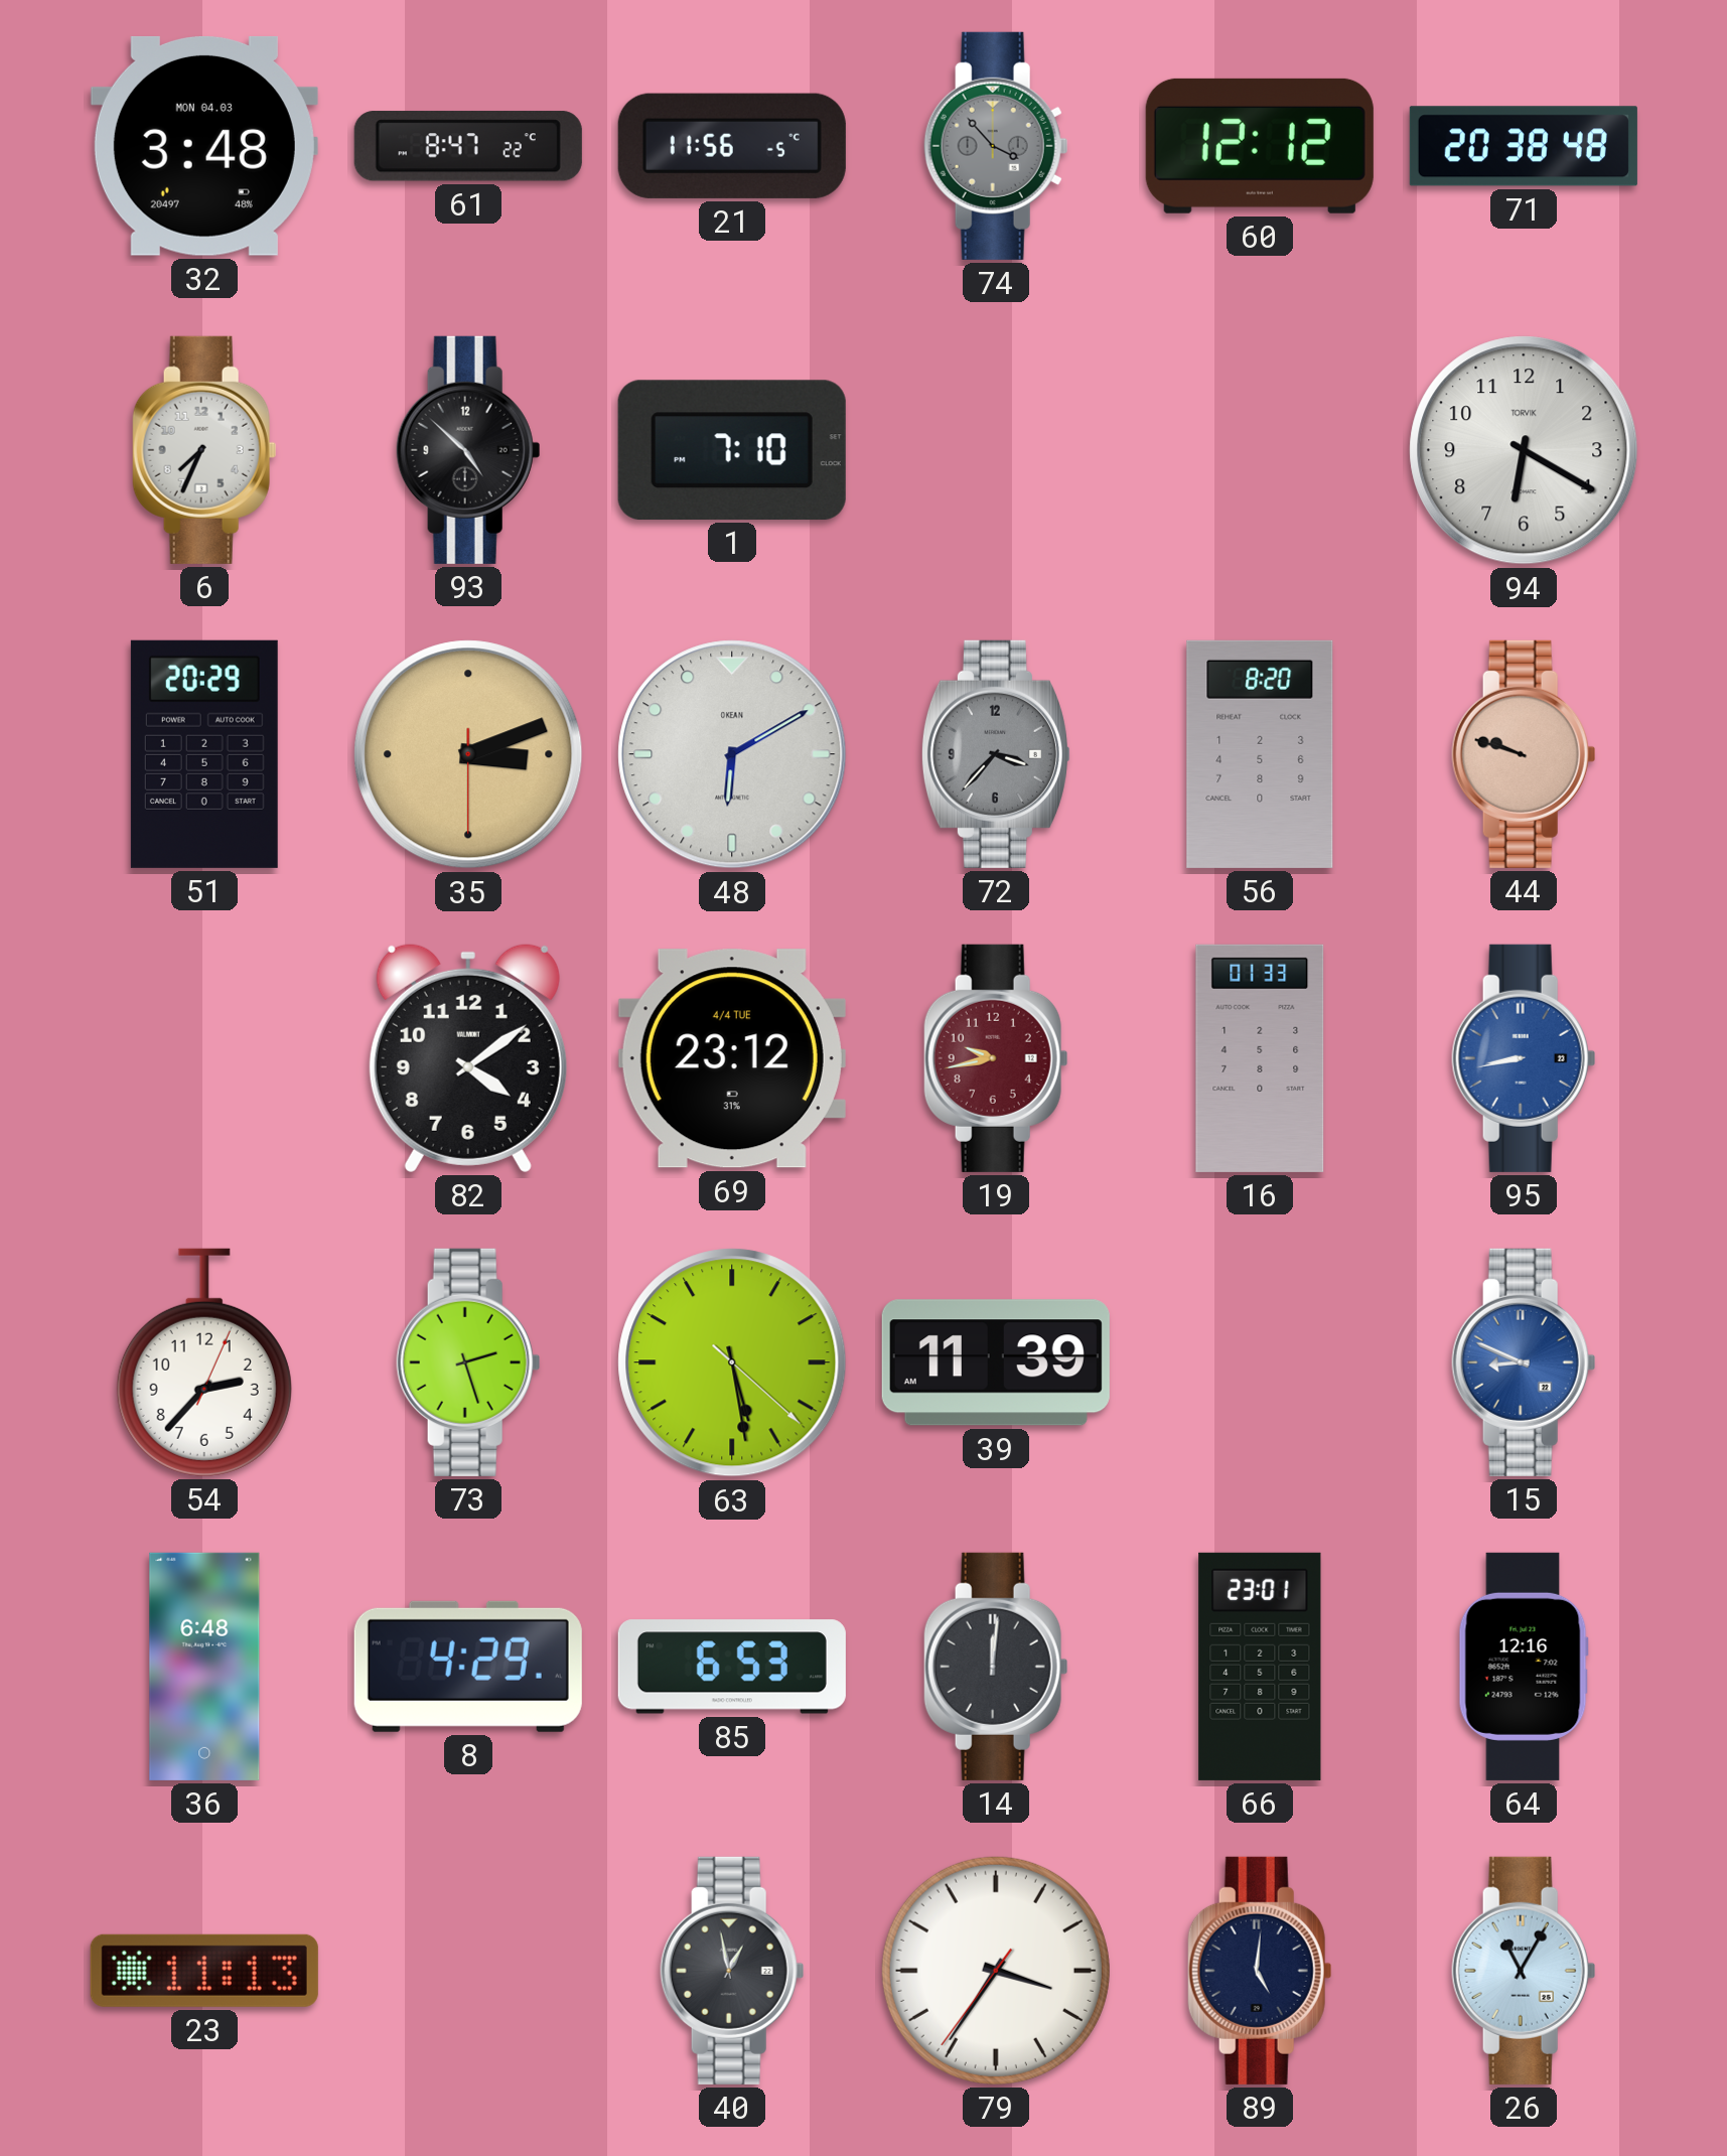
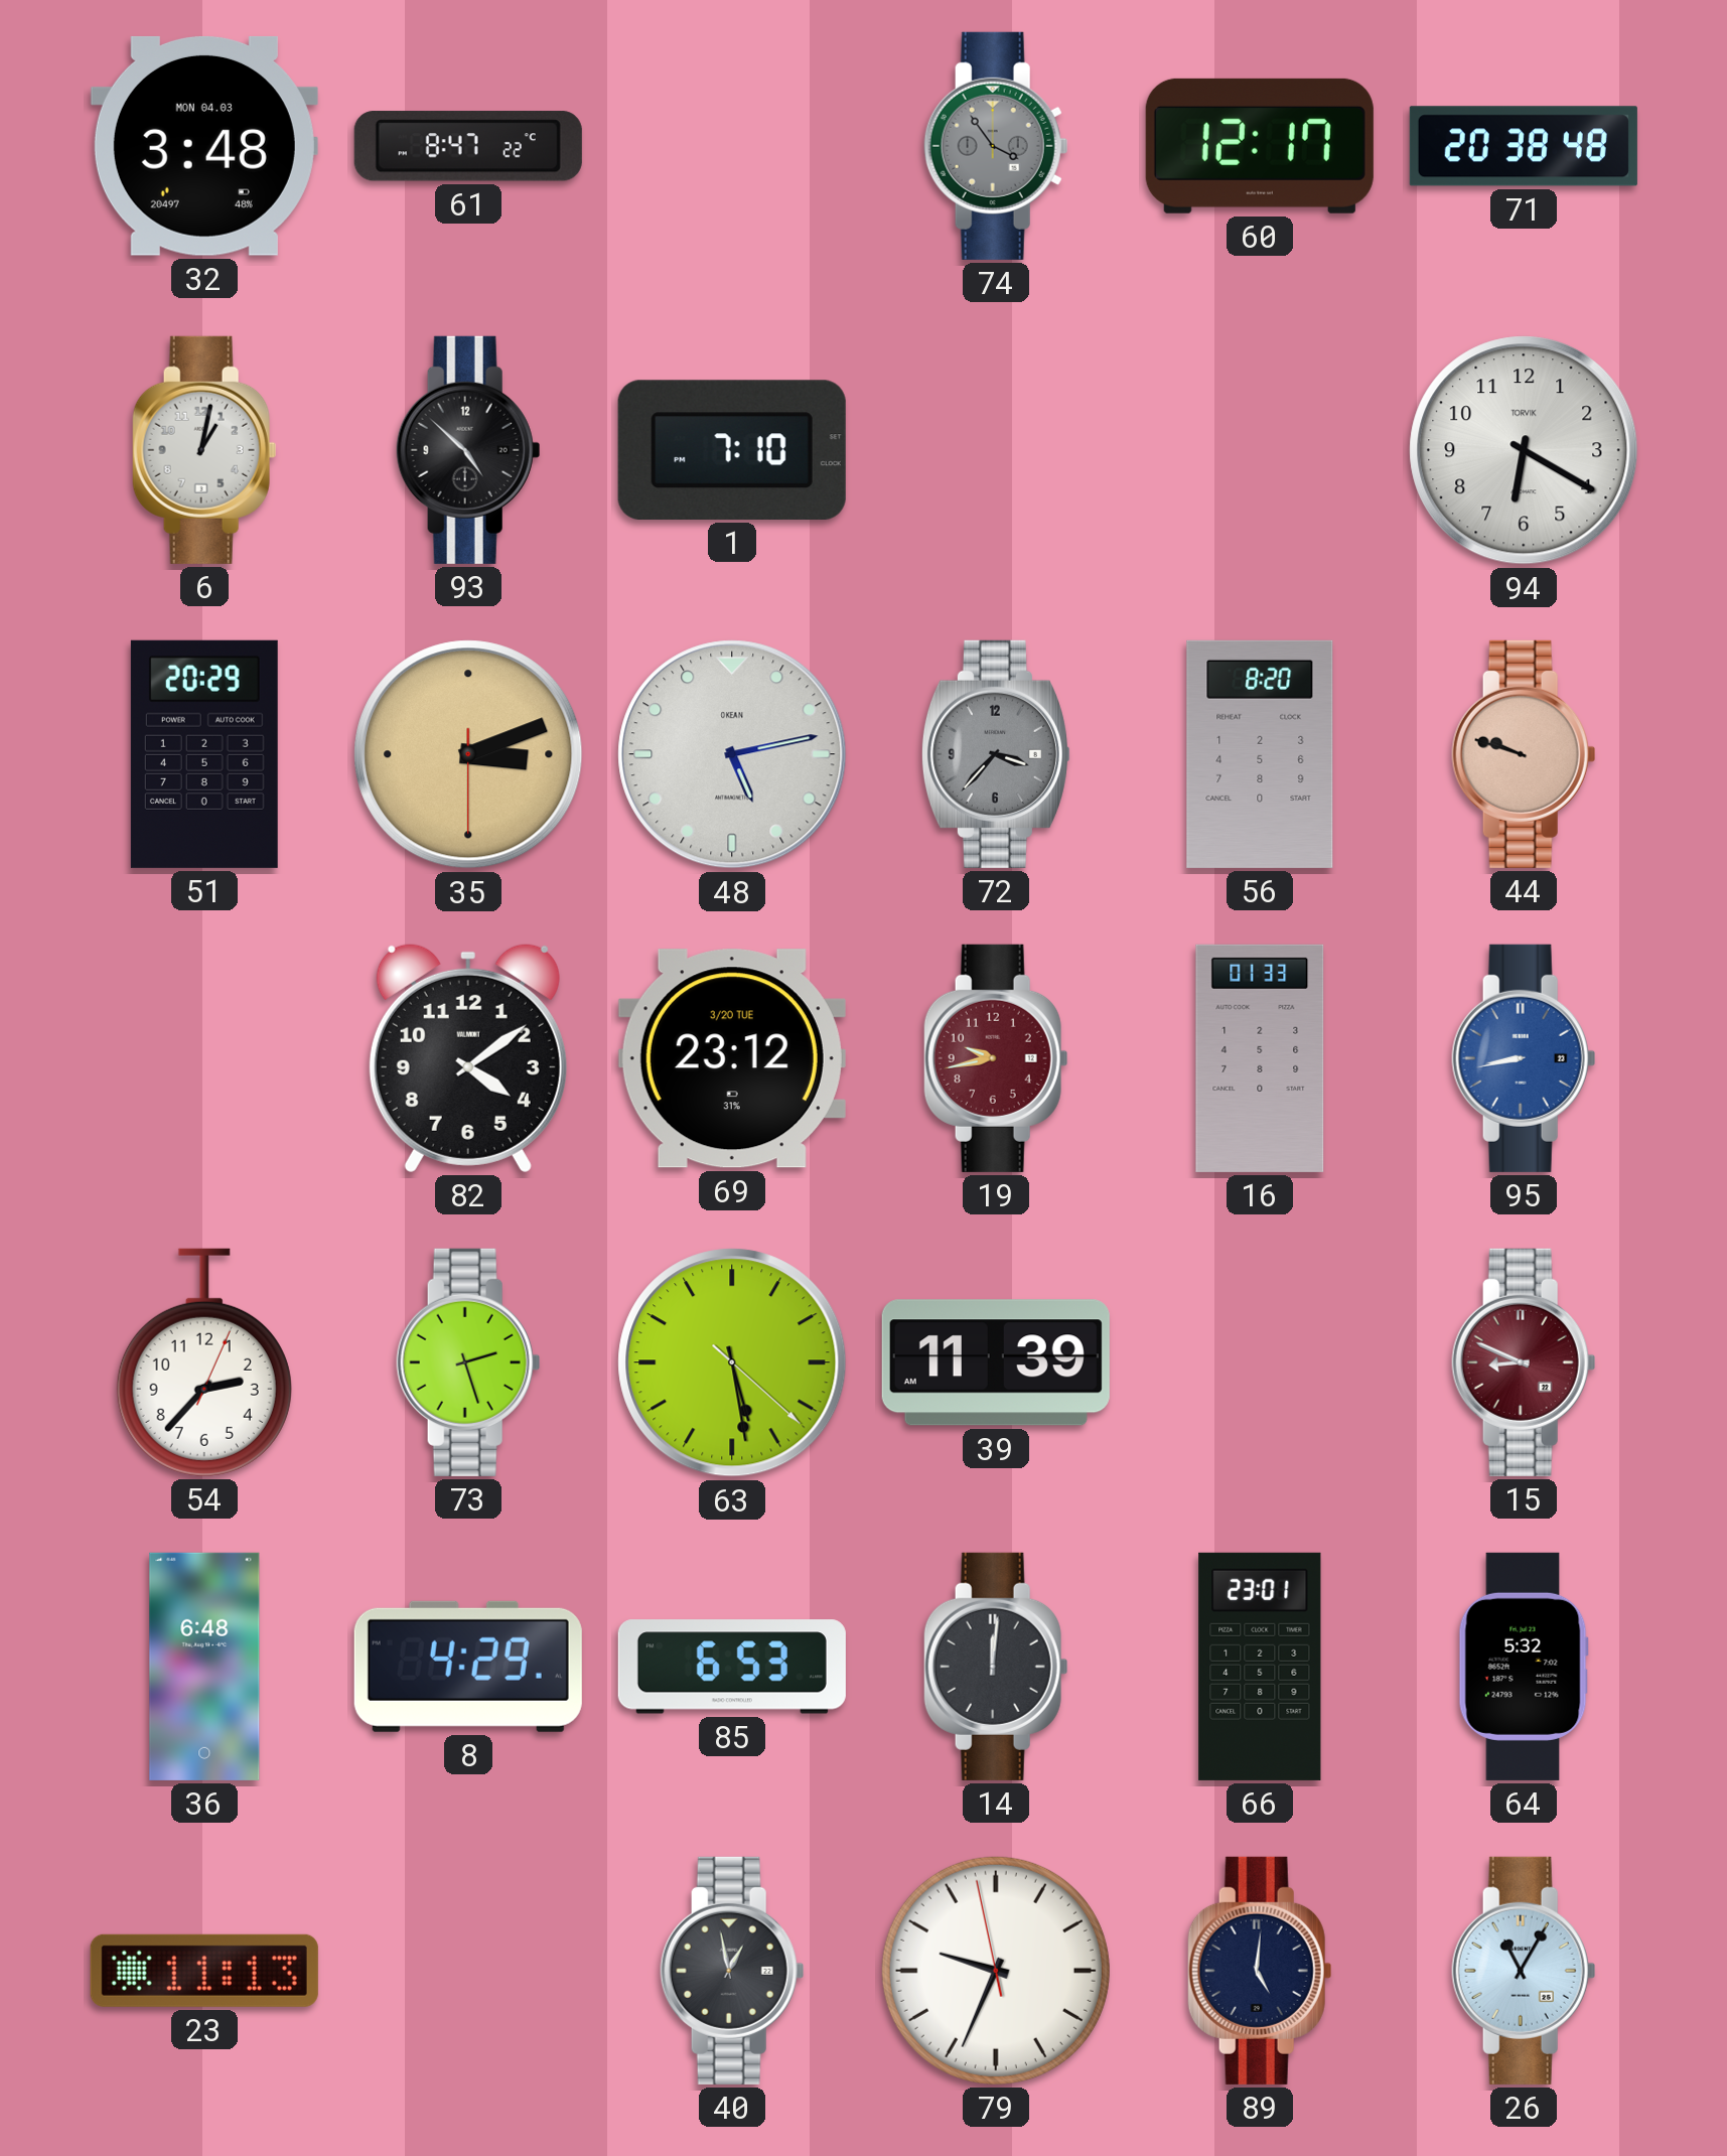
21: 11:56 -> none (732, 146)
74: 3:53 -> 3:54 (996, 146)
60: 12:12 -> 12:17 (1260, 146)
6: 7:34 -> 1:02 (204, 450)
48: 6:10 -> 5:13 (732, 754)
69 date: 4/4 TUE -> 3/20 TUE (732, 1058)
15 dial: blue -> burgundy (1524, 1362)
64: 12:16 -> 5:32 (1524, 1667)
79: 3:35 -> 9:33 (996, 1971)
